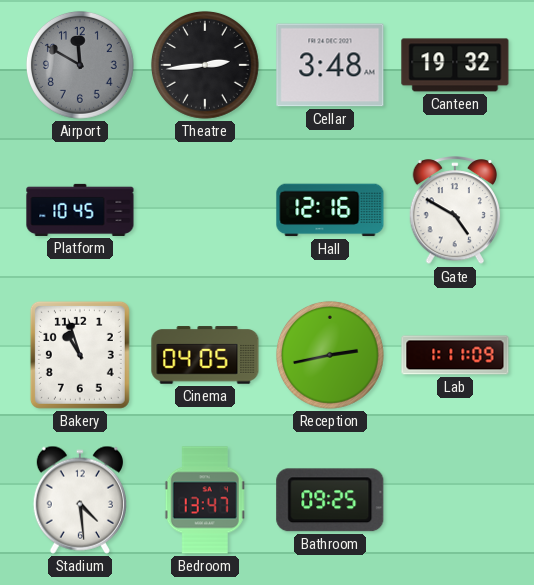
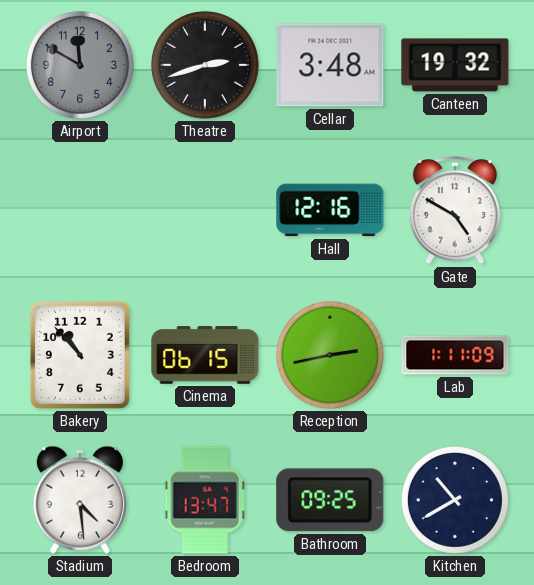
Theatre: 2:44 -> 2:42 (205, 65)
Platform: 10:45 -> none (80, 210)
Bakery: 10:57 -> 10:53 (80, 355)
Cinema: 04:05 -> 06:15 (205, 355)
Kitchen: none -> 10:40 (455, 500)
